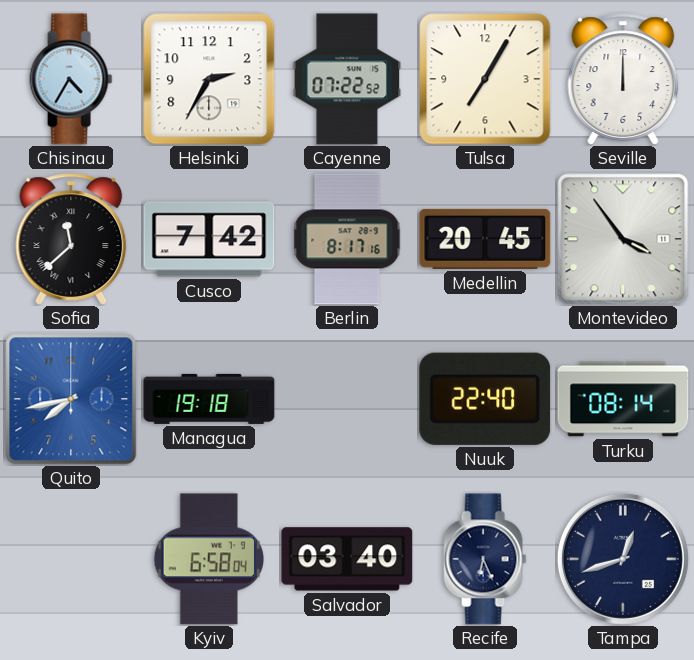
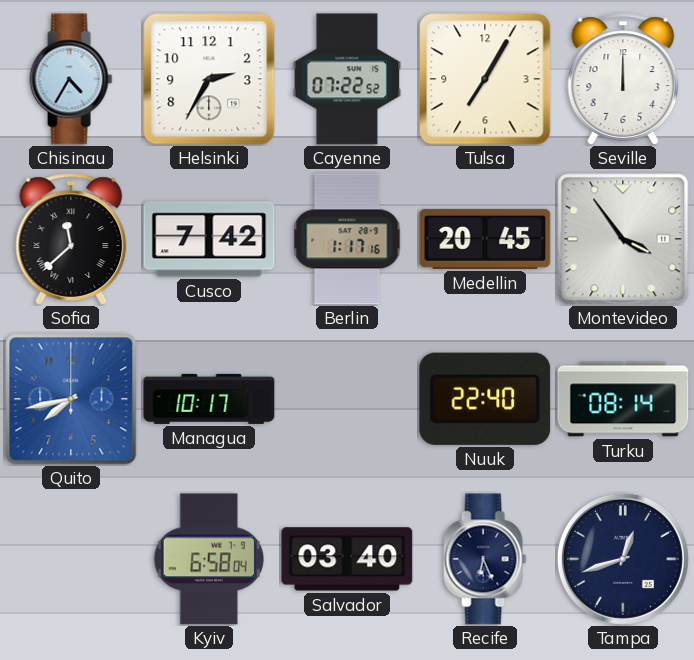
Berlin: 8:17 -> 1:17 (347, 239)
Managua: 19:18 -> 10:17 (209, 399)
